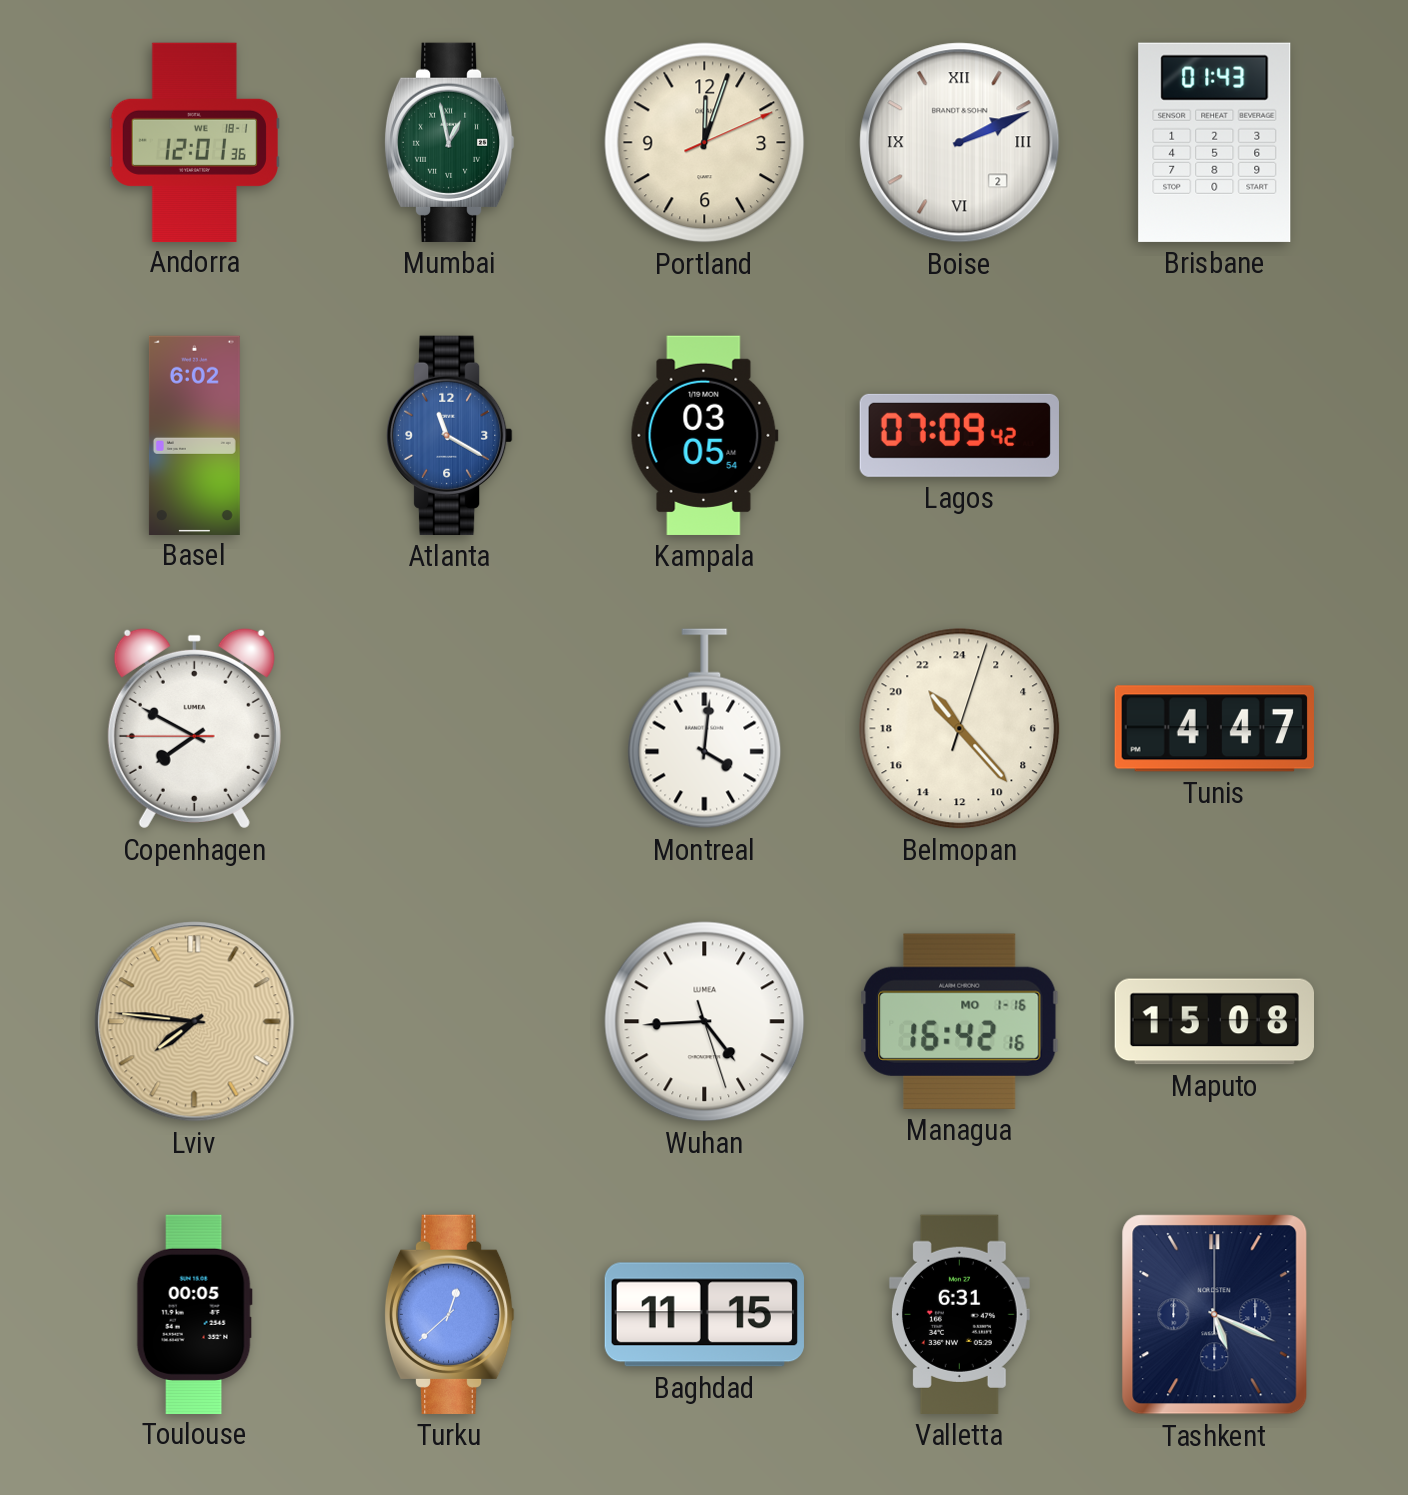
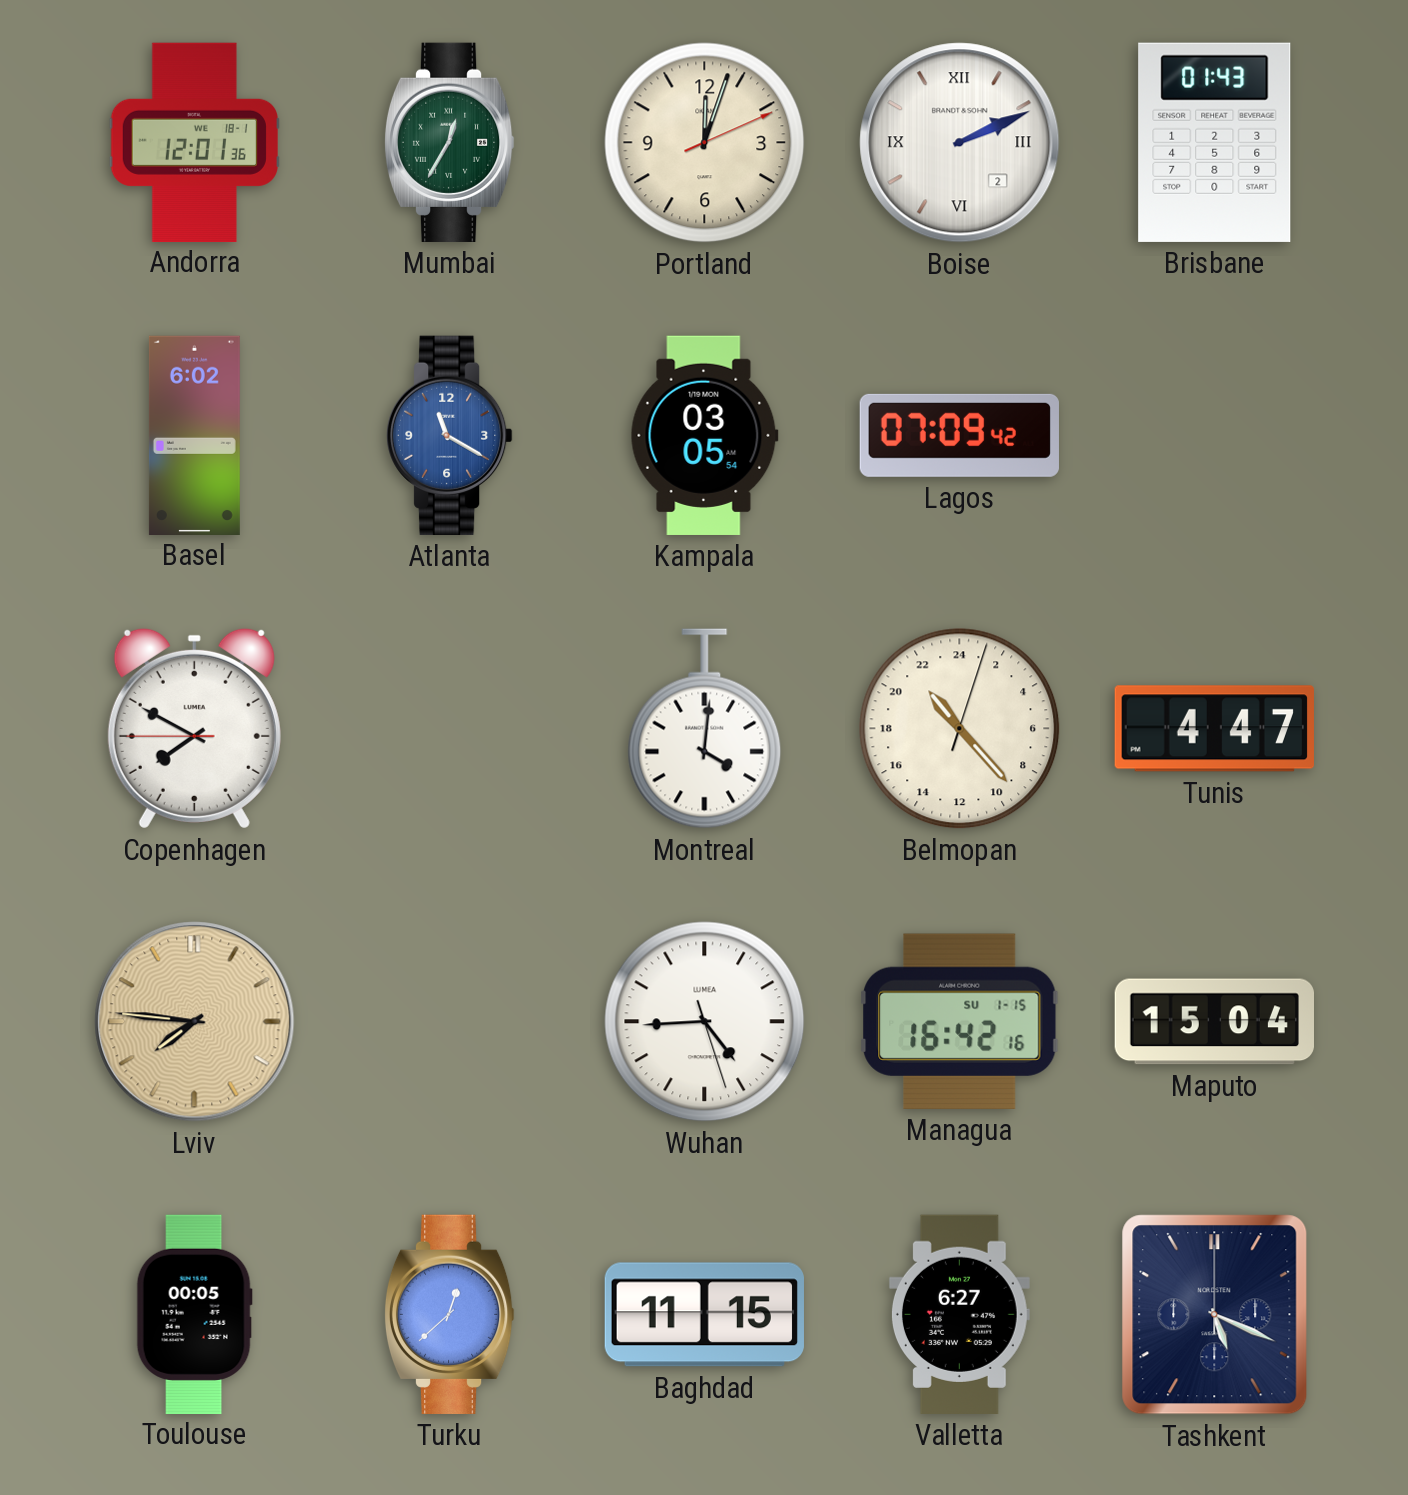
Mumbai: 12:58 -> 12:35 (449, 142)
Managua date: MO 1-16 -> SU 1-15 (960, 1021)
Maputo: 15:08 -> 15:04 (1214, 1022)
Valletta: 6:31 -> 6:27 (959, 1314)
